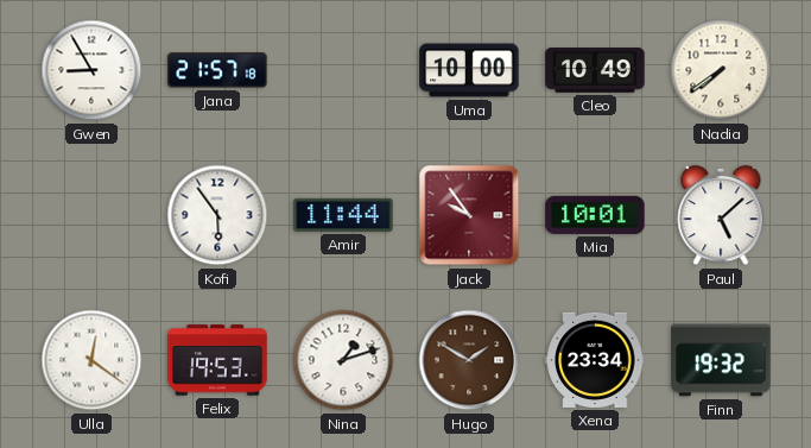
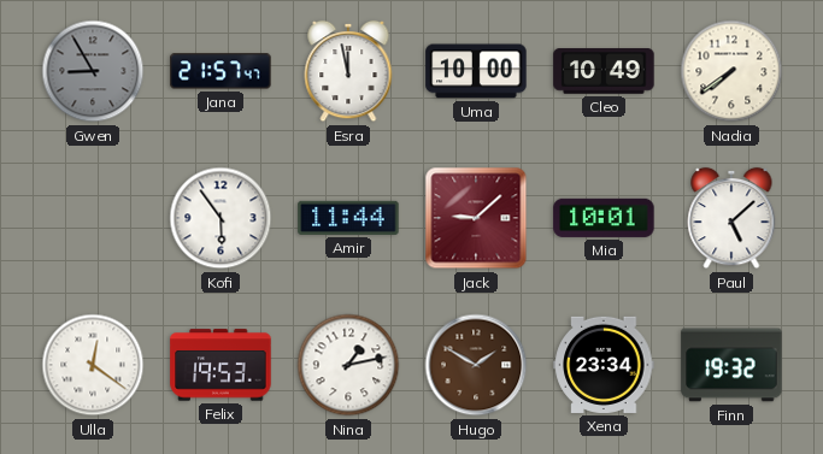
Gwen dial: white -> grey (93, 71)
Jana: 21:57:18 -> 21:57:47 (221, 71)
Esra: none -> 11:58 (348, 71)
Jack: 9:54 -> 9:08 (476, 218)
Nina: 1:12 -> 1:13 (348, 365)
